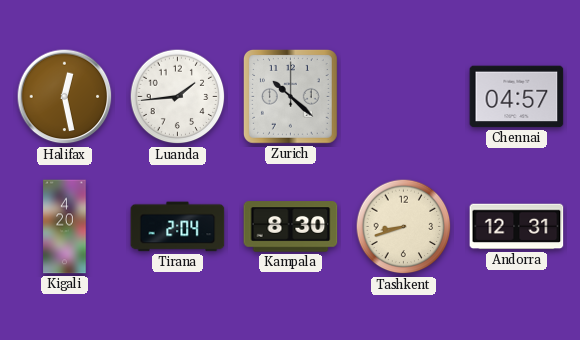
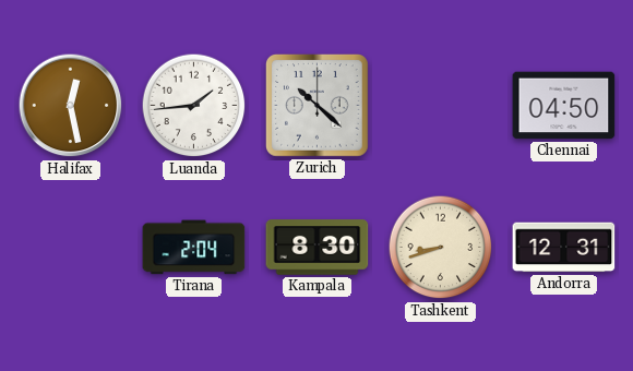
Chennai: 04:57 -> 04:50 (564, 106)
Kigali: 4:20 -> none (65, 227)
